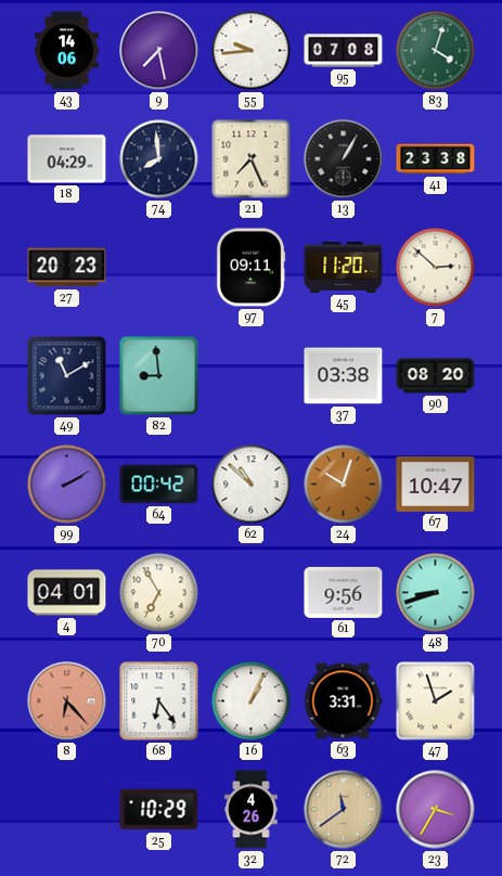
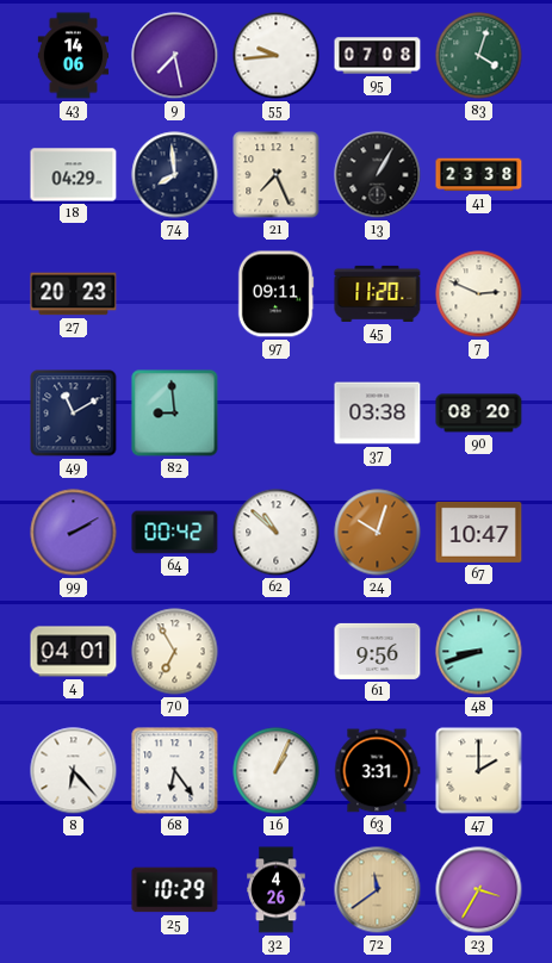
7: 2:52 -> 2:49 (479, 294)
8 dial: salmon -> white (74, 771)
47: 1:57 -> 2:00 (479, 771)
